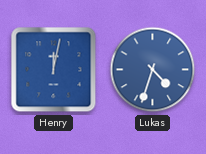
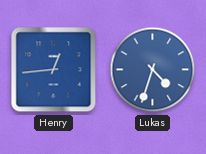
Henry: 12:02 -> 12:44 (54, 70)
